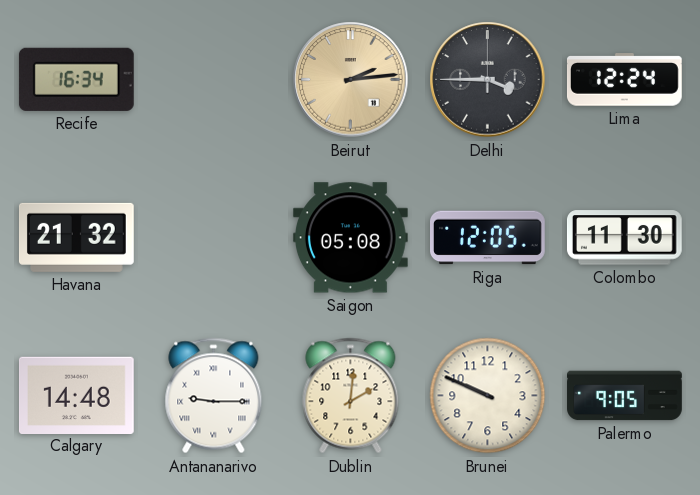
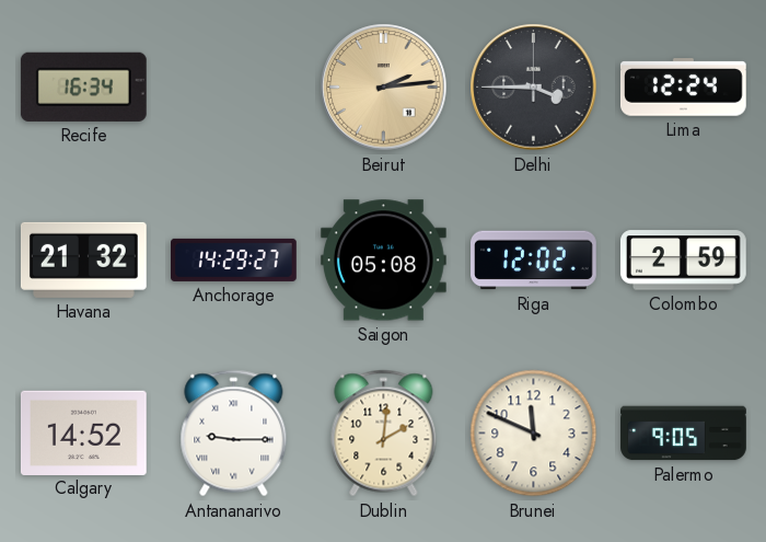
Anchorage: none -> 14:29 (234, 260)
Riga: 12:05 -> 12:02 (534, 261)
Colombo: 11:30 -> 2:59 (684, 261)
Calgary: 14:48 -> 14:52 (83, 433)
Brunei: 9:49 -> 11:49 (534, 434)
